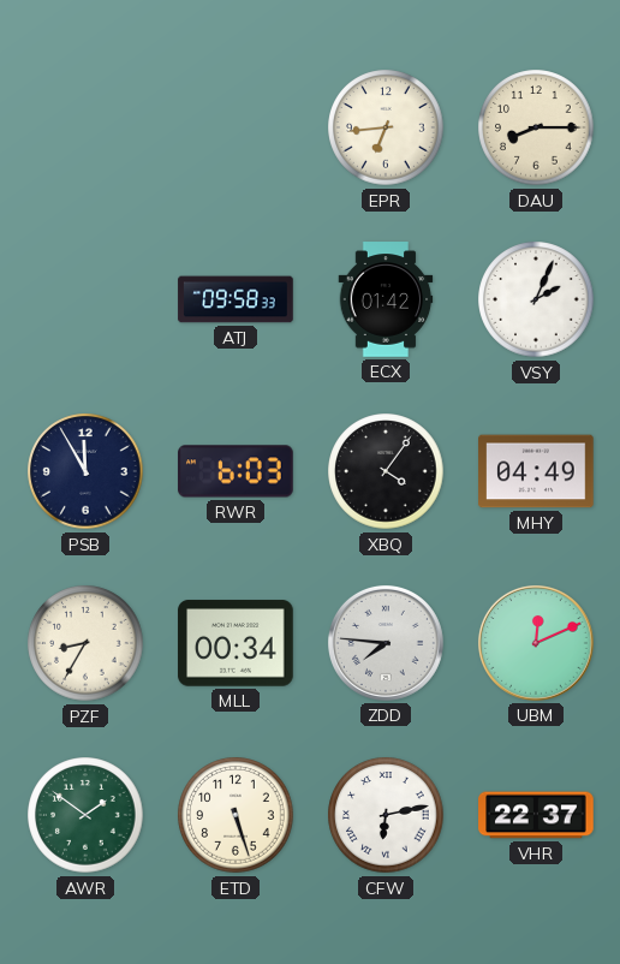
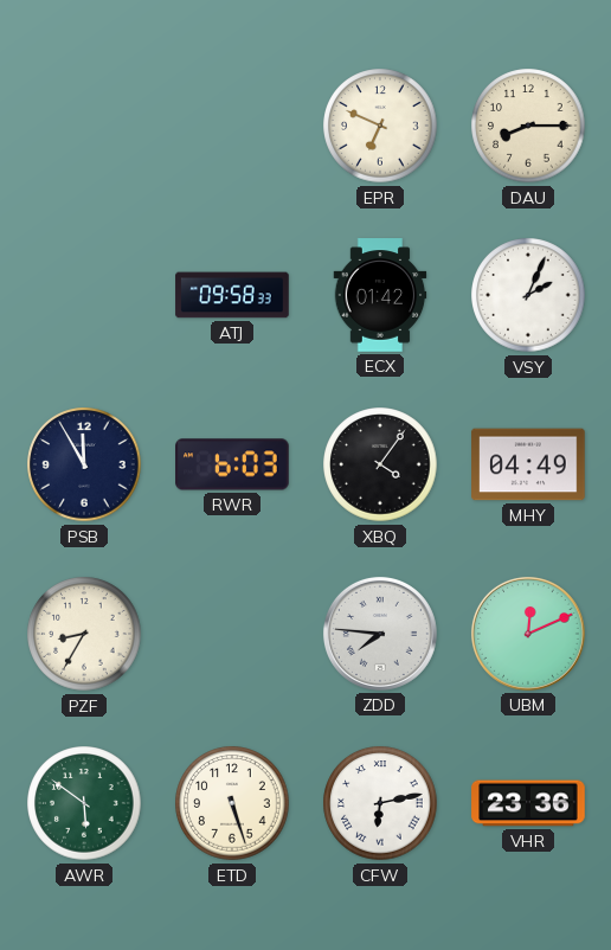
EPR: 6:44 -> 6:49 (380, 126)
MLL: 00:34 -> none (236, 643)
AWR: 1:51 -> 5:51 (84, 803)
VHR: 22:37 -> 23:36 (528, 803)
